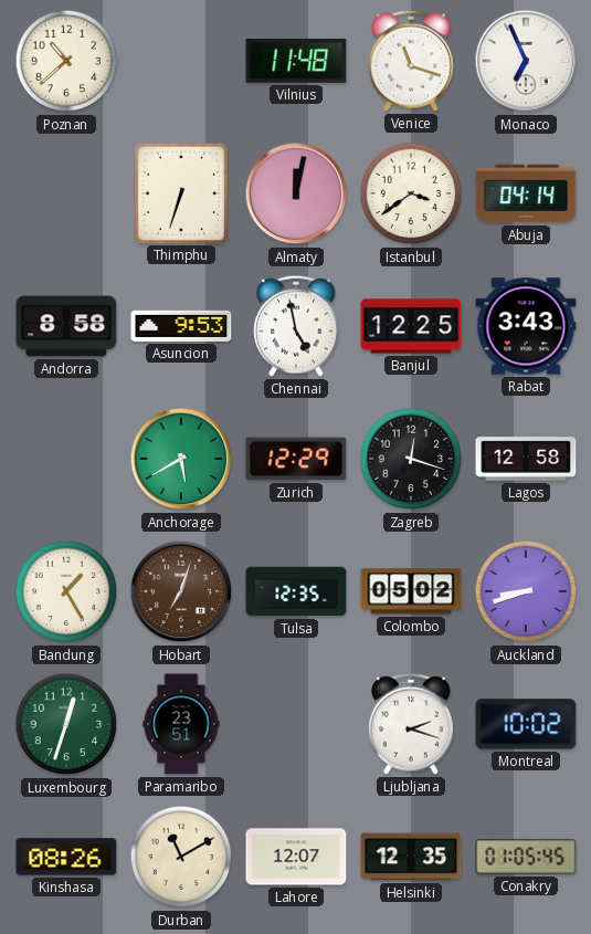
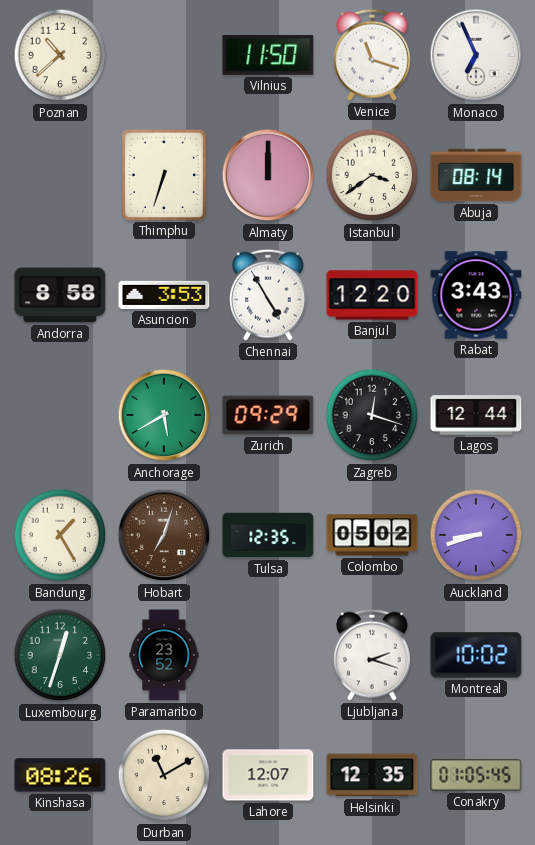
Vilnius: 11:48 -> 11:50 (268, 56)
Almaty: 12:02 -> 12:00 (268, 175)
Abuja: 04:14 -> 08:14 (476, 175)
Asuncion: 9:53 -> 3:53 (164, 295)
Chennai: 4:58 -> 4:55 (269, 295)
Banjul: 12:25 -> 12:20 (372, 295)
Zurich: 12:29 -> 09:29 (268, 415)
Lagos: 12:58 -> 12:44 (476, 415)
Paramaribo: 23:51 -> 23:52 (164, 655)
